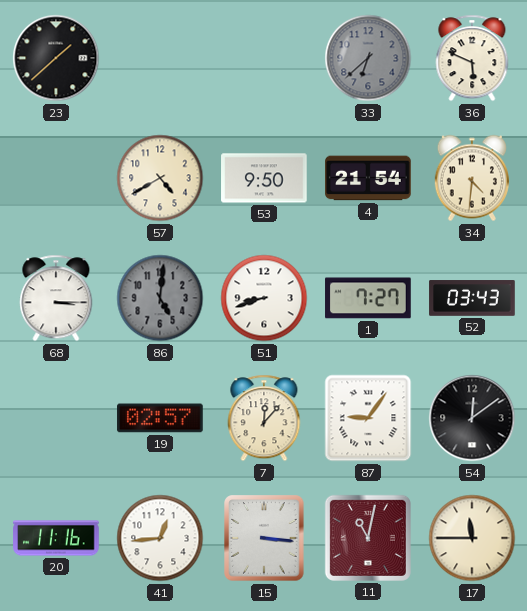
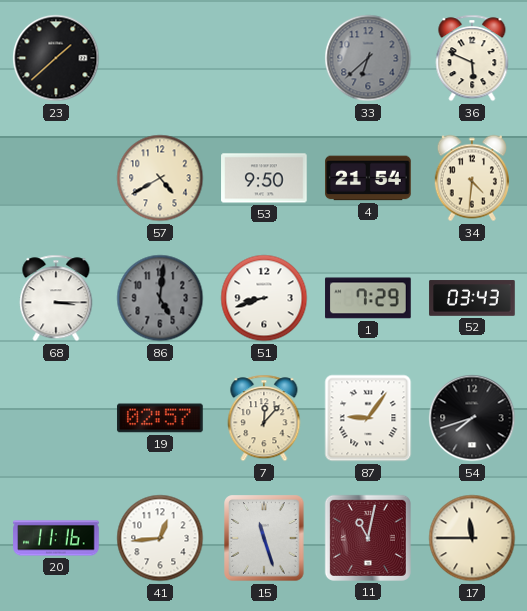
1: 7:27 -> 7:29 (368, 298)
54: 12:09 -> 7:42 (472, 418)
15: 3:16 -> 11:27 (264, 538)
